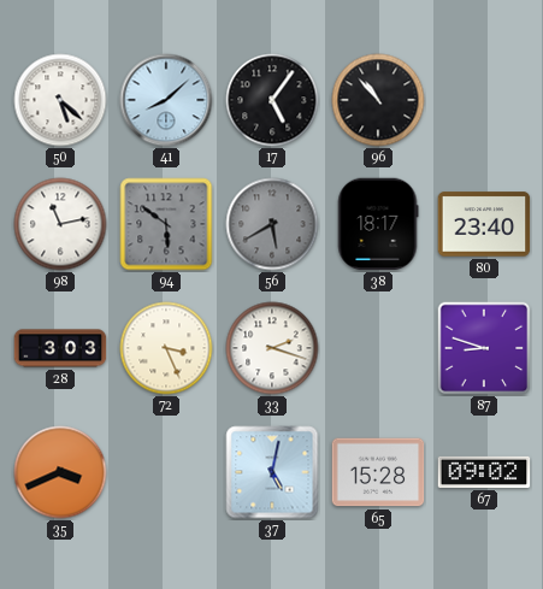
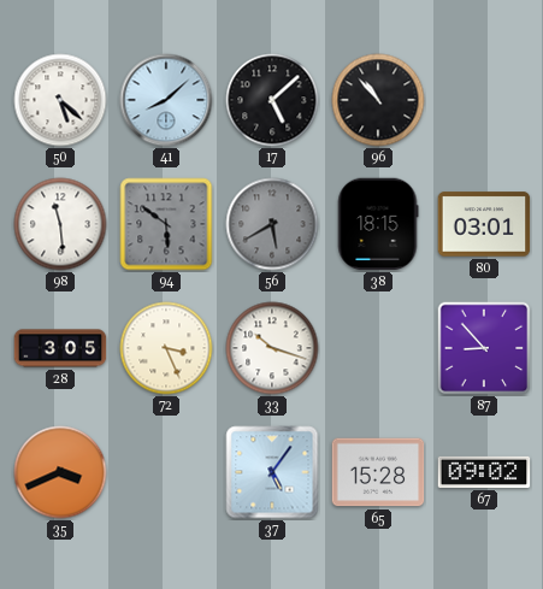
17: 5:06 -> 5:08 (272, 100)
98: 11:13 -> 11:29 (60, 224)
38: 18:17 -> 18:15 (378, 224)
80: 23:40 -> 03:01 (484, 224)
28: 3:03 -> 3:05 (60, 348)
33: 2:18 -> 10:18 (272, 348)
87: 8:48 -> 8:53 (484, 348)
37: 5:02 -> 5:06 (272, 472)
